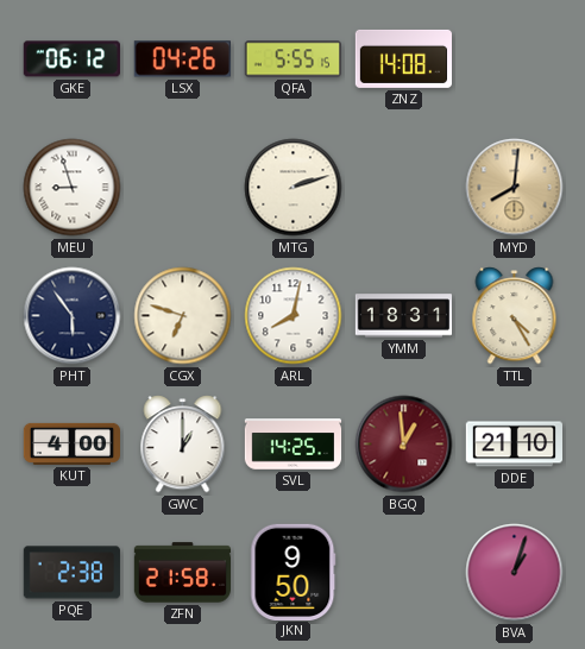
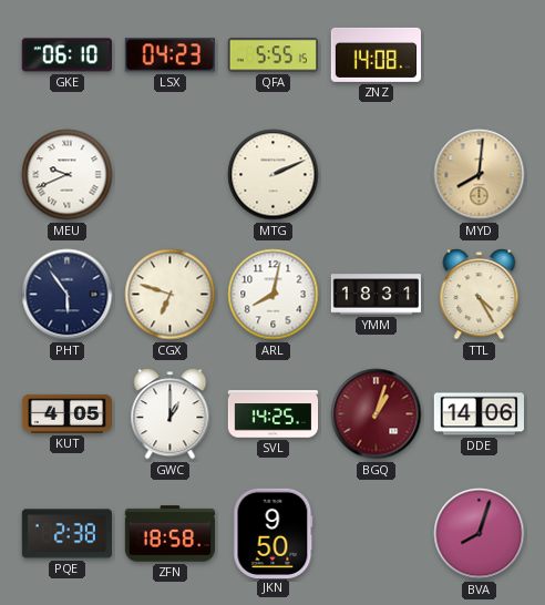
GKE: 06:12 -> 06:10 (66, 55)
LSX: 04:26 -> 04:23 (169, 55)
MEU: 8:57 -> 9:41 (68, 175)
MTG: 2:12 -> 2:11 (274, 175)
KUT: 4:00 -> 4:05 (68, 413)
BGQ: 12:59 -> 1:03 (377, 414)
DDE: 21:10 -> 14:06 (479, 414)
ZFN: 21:58 -> 18:58 (171, 534)
BVA: 1:03 -> 8:03 (480, 534)
